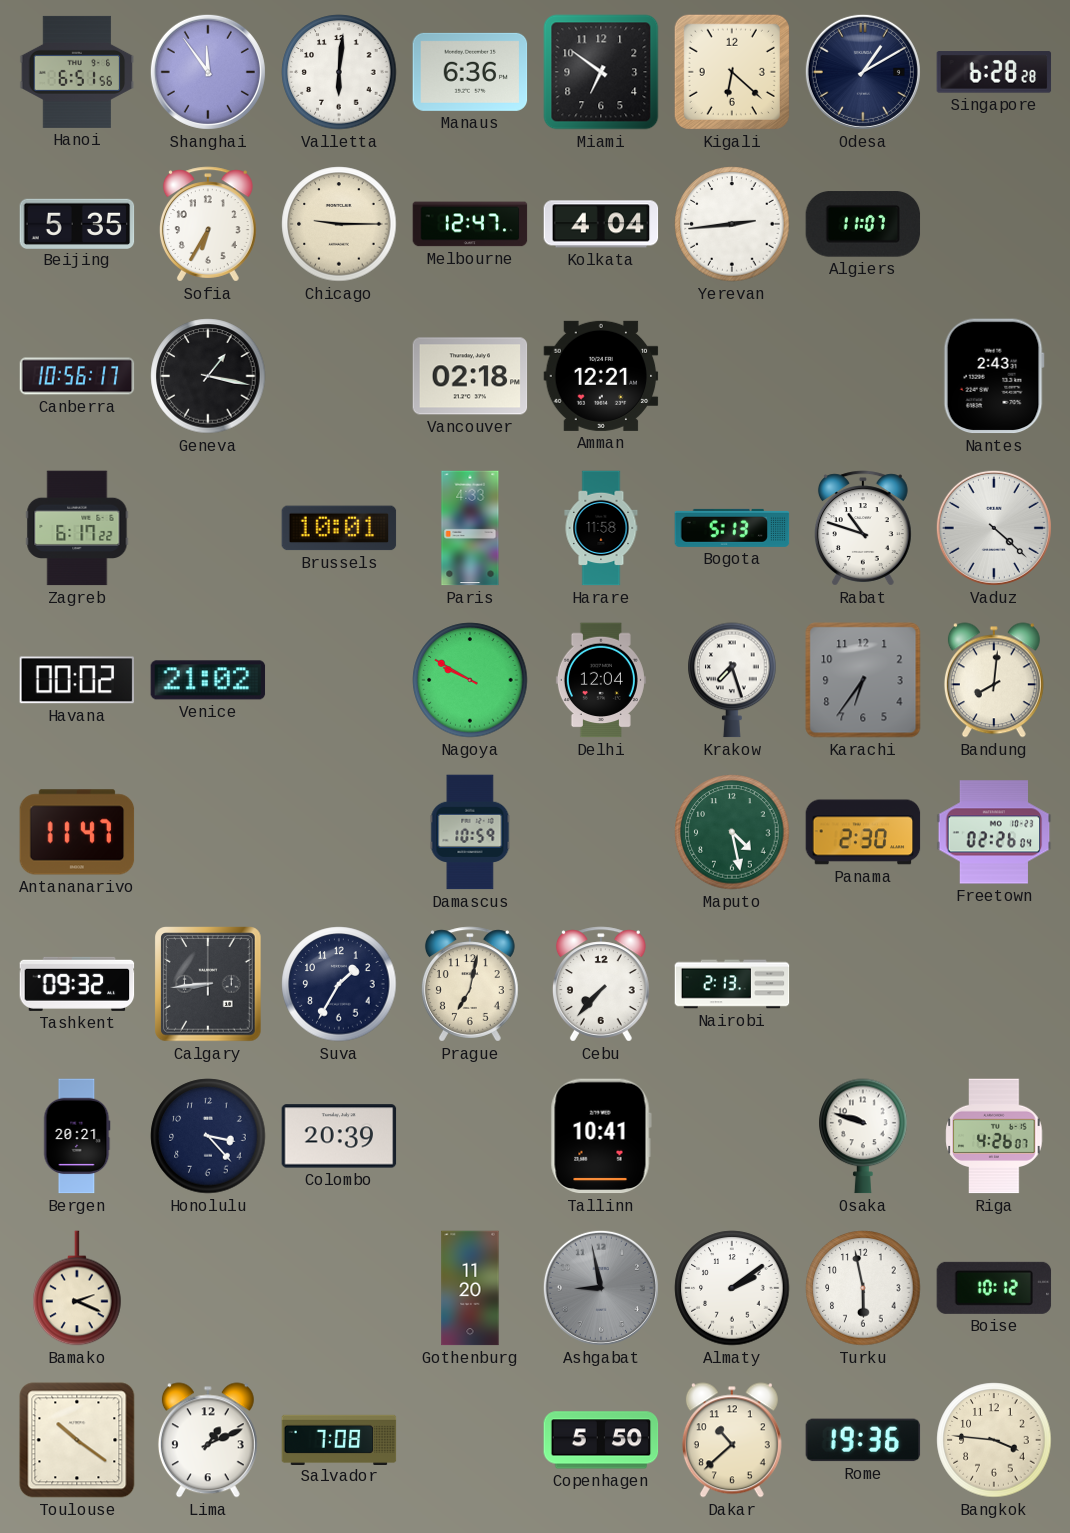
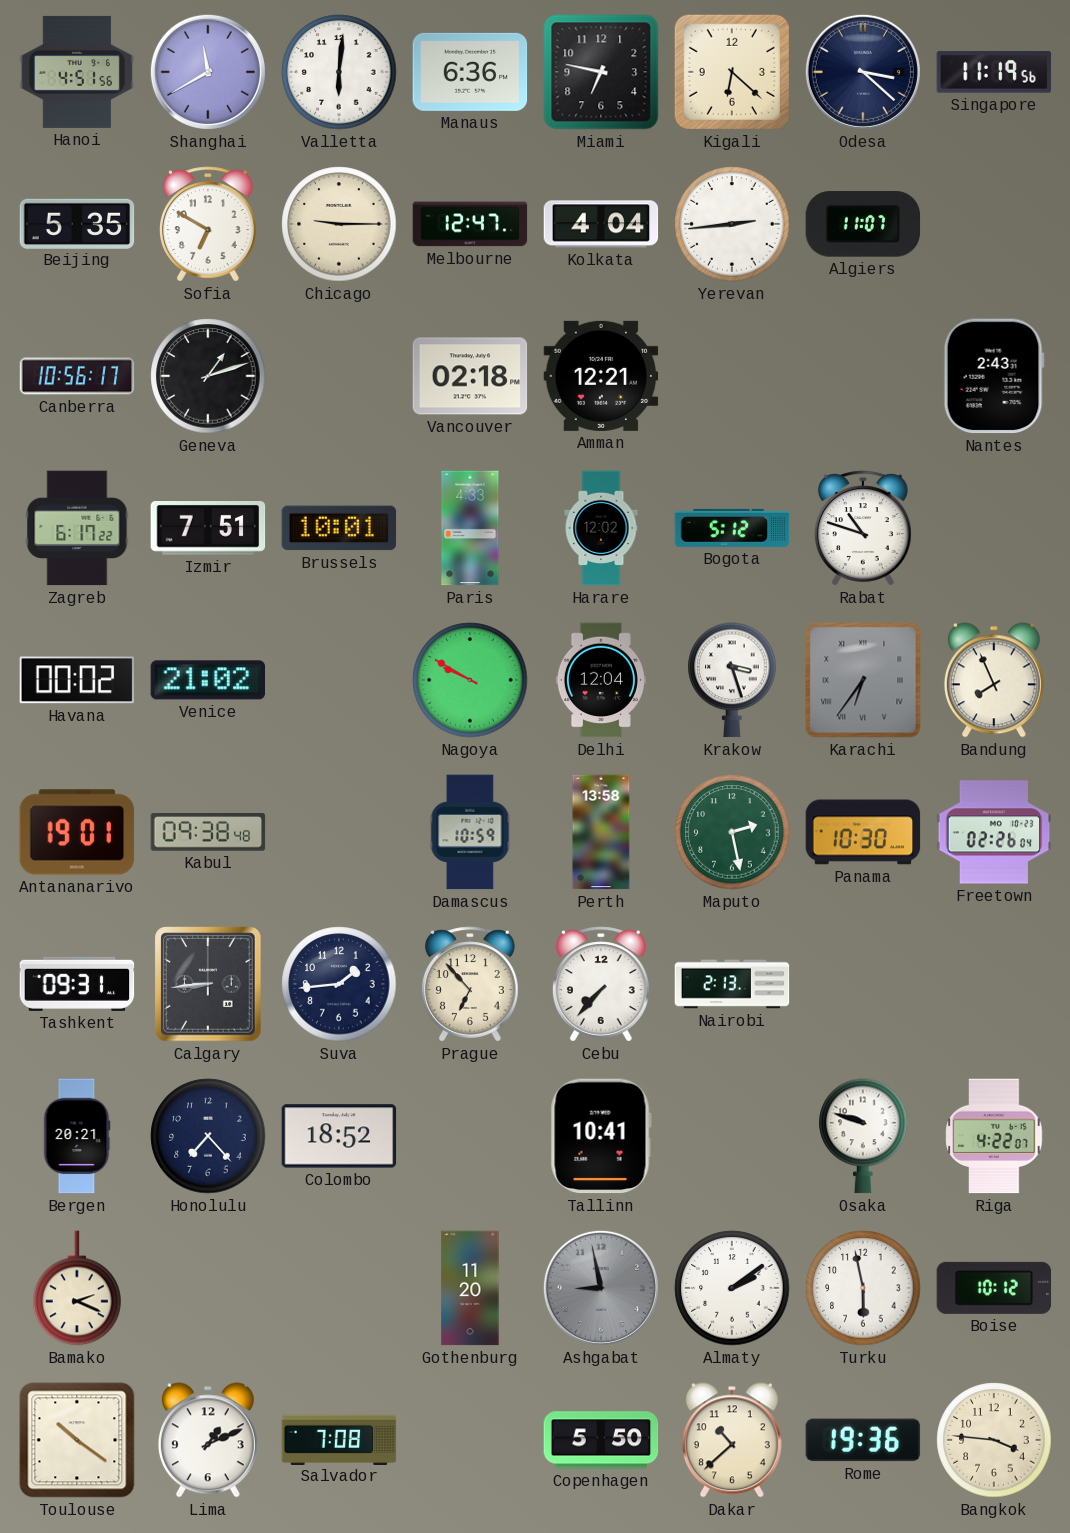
Hanoi: 6:51 -> 4:51 (77, 72)
Shanghai: 11:54 -> 11:40 (208, 72)
Miami: 6:51 -> 6:47 (601, 72)
Odesa: 1:10 -> 3:22 (863, 72)
Singapore: 6:28 -> 11:19 (994, 72)
Sofia: 6:35 -> 6:50 (208, 224)
Geneva: 1:17 -> 1:12 (208, 376)
Izmir: none -> 7:51 (208, 529)
Harare: 11:58 -> 12:02 (601, 528)
Bogota: 5:13 -> 5:12 (732, 528)
Vaduz: 4:22 -> none (994, 528)
Krakow: 7:27 -> 3:27 (732, 680)
Karachi numerals: Arabic -> Roman (863, 680)
Bandung: 8:01 -> 7:56 (994, 680)
Antananarivo: 11:47 -> 19:01 (77, 832)
Kabul: none -> 09:38 (208, 832)
Perth: none -> 13:58 (601, 832)
Maputo: 4:28 -> 2:28 (732, 832)
Panama: 2:30 -> 10:30 (863, 832)
Tashkent: 09:32 -> 09:31 (77, 984)
Suva: 1:35 -> 1:44 (339, 984)
Prague: 7:02 -> 6:53 (470, 984)
Honolulu: 3:23 -> 7:23 (208, 1136)
Colombo: 20:39 -> 18:52 (339, 1136)
Riga: 4:26 -> 4:22 (994, 1136)
